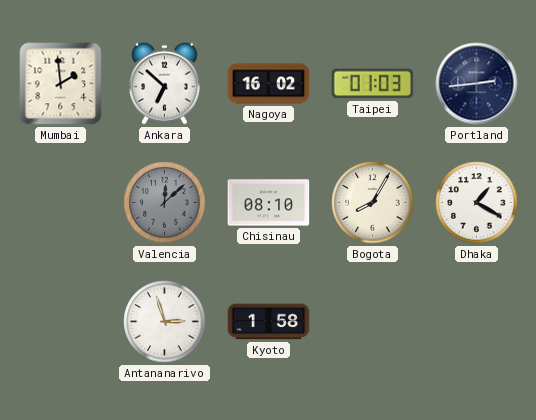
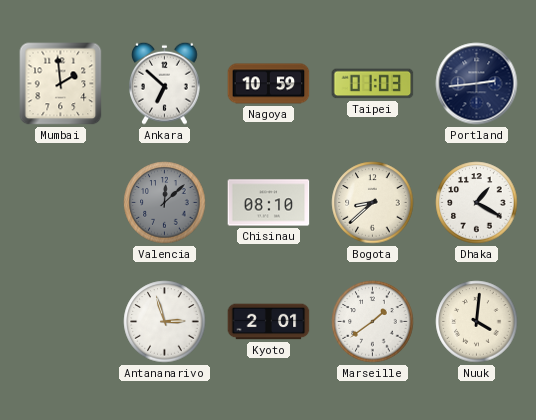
Nagoya: 16:02 -> 10:59 (269, 84)
Bogota: 8:05 -> 8:38 (373, 203)
Kyoto: 1:58 -> 2:01 (269, 322)
Marseille: none -> 1:39 (373, 322)
Nuuk: none -> 4:01 (477, 322)
